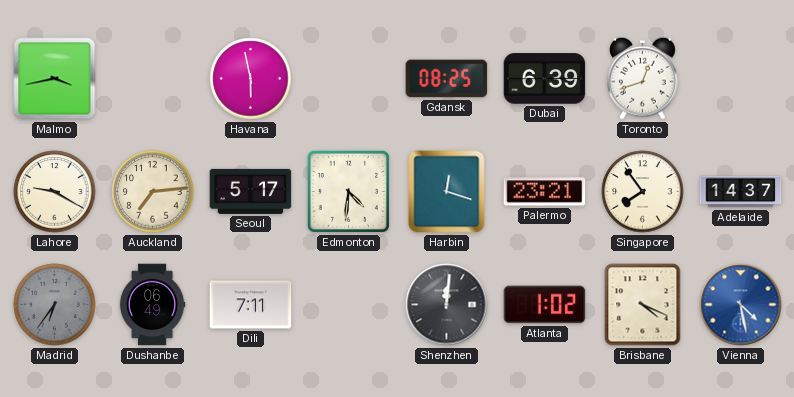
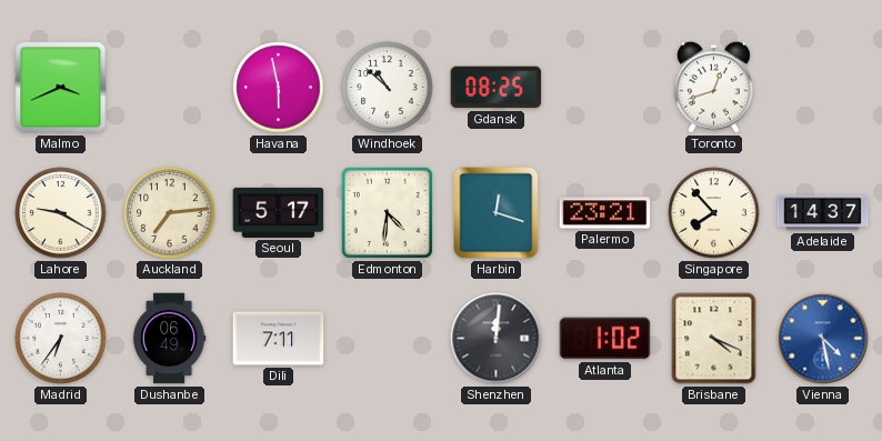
Malmo: 3:43 -> 3:41 (61, 88)
Windhoek: none -> 10:52 (388, 88)
Dubai: 6:39 -> none (545, 79)
Singapore: 7:54 -> 7:53 (714, 213)
Madrid dial: grey -> white (61, 339)
